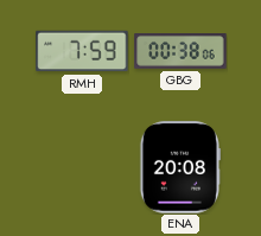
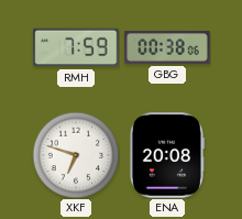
XKF: none -> 6:48 (76, 155)
